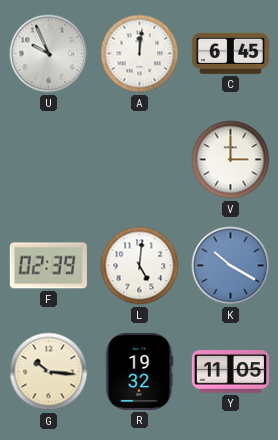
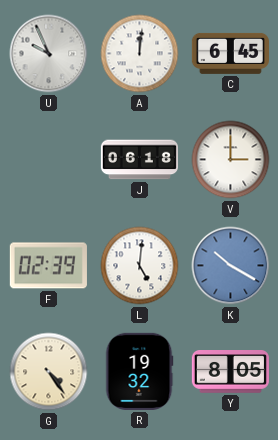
J: none -> 06:18 (139, 160)
G: 10:16 -> 4:24 (49, 372)
Y: 11:05 -> 8:05 (230, 372)
